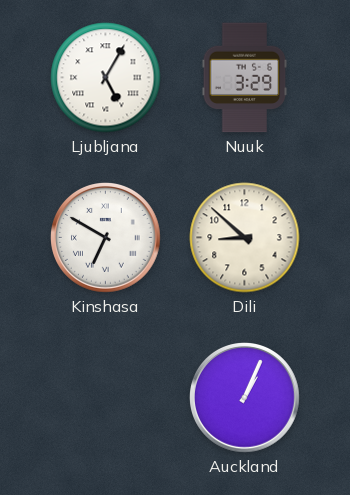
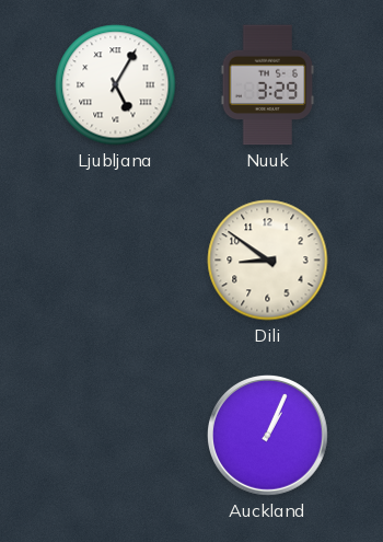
Kinshasa: 6:50 -> none (106, 238)
Dili: 8:52 -> 8:51 (268, 261)
